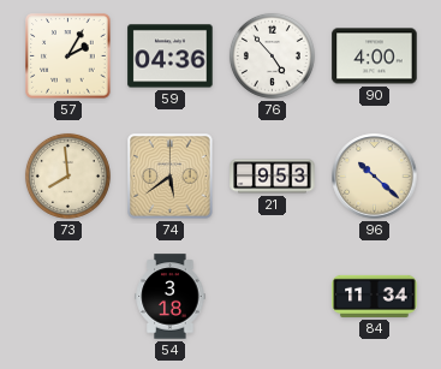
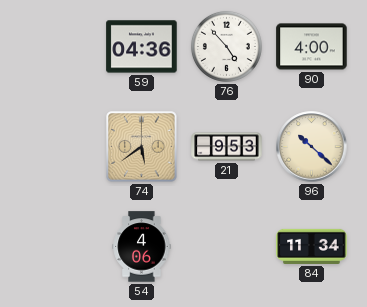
57: 2:05 -> none (68, 56)
73: 7:59 -> none (67, 175)
54: 3:18 -> 4:06 (142, 247)
